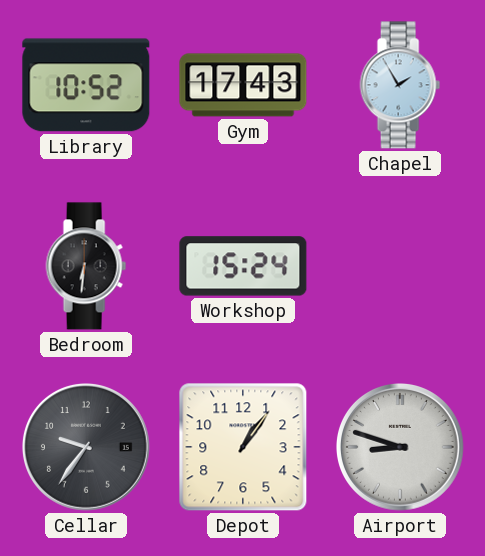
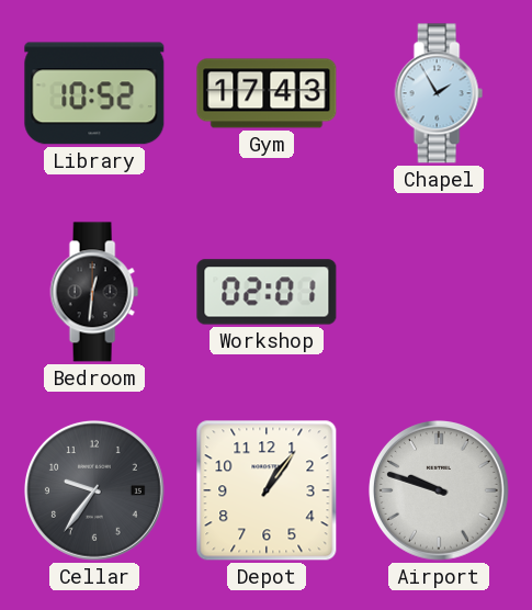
Bedroom: 6:31 -> 12:31 (94, 292)
Workshop: 15:24 -> 02:01 (267, 292)
Airport: 8:48 -> 9:48 (440, 492)
